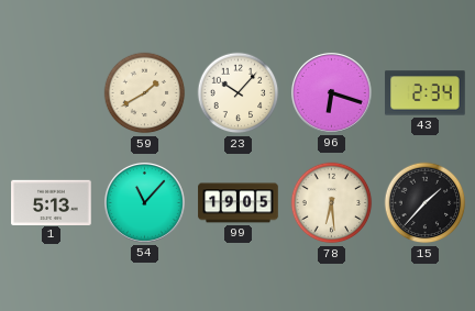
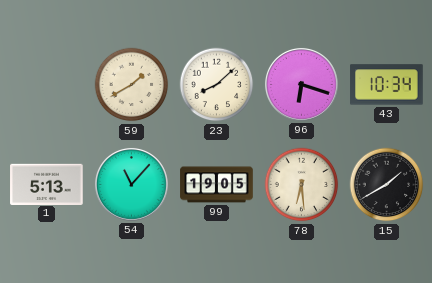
23: 10:07 -> 8:08 (217, 85)
43: 2:34 -> 10:34 (387, 85)
15: 1:37 -> 1:40 (387, 185)
